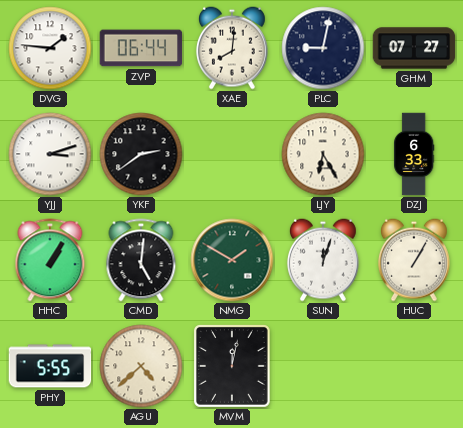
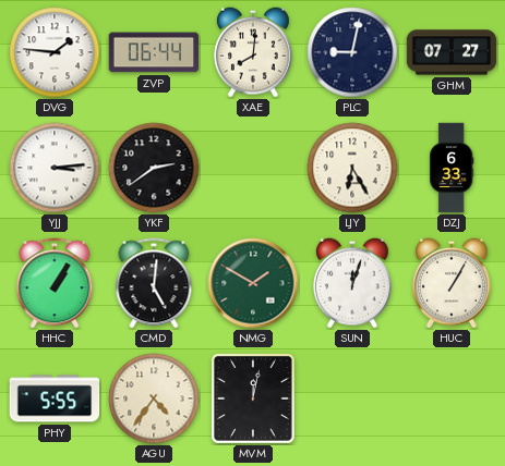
YJJ: 3:12 -> 3:14 (55, 168)
AGU: 4:38 -> 4:36 (154, 398)
